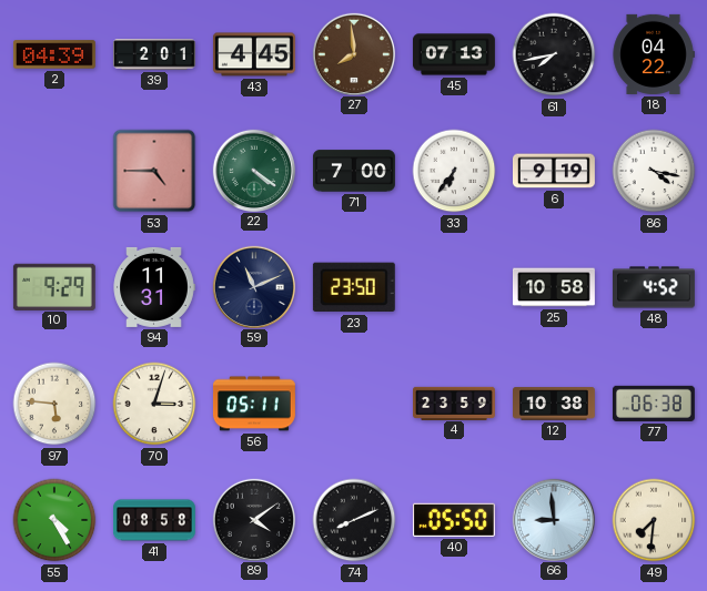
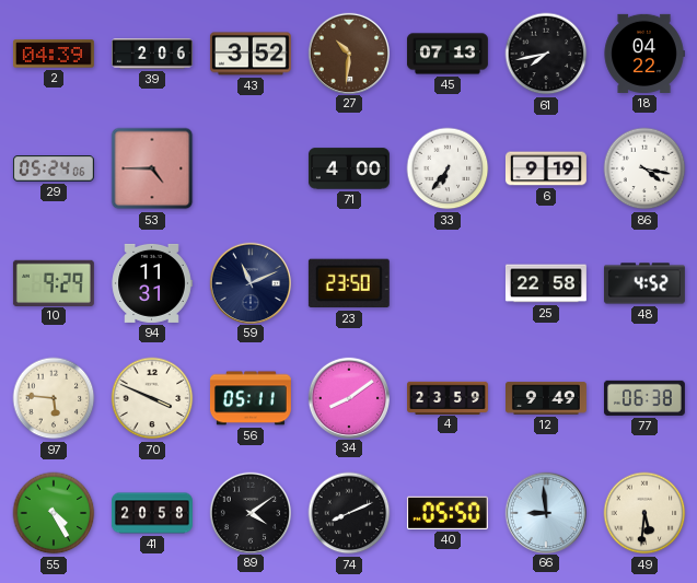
39: 2:01 -> 2:06 (152, 54)
43: 4:45 -> 3:52 (251, 54)
27: 7:59 -> 10:31 (348, 53)
29: none -> 05:24 (54, 168)
22: 4:21 -> none (253, 170)
71: 7:00 -> 4:00 (349, 168)
25: 10:58 -> 22:58 (546, 283)
70: 3:03 -> 3:49 (152, 398)
34: none -> 8:09 (348, 397)
12: 10:38 -> 9:49 (547, 398)
41: 08:58 -> 20:58 (153, 513)
49: 7:31 -> 5:31 (644, 513)
